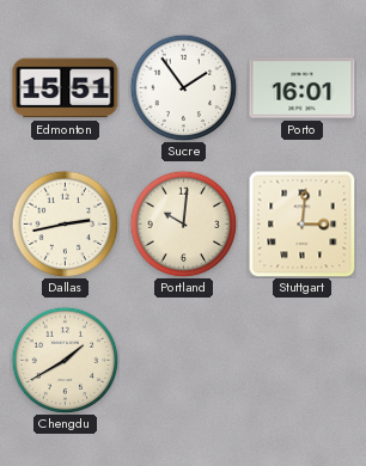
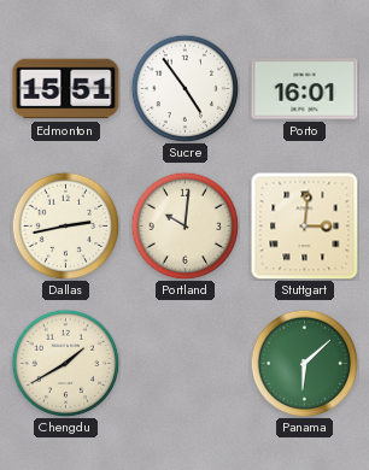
Sucre: 1:54 -> 4:54 (184, 88)
Panama: none -> 6:08 (304, 363)
